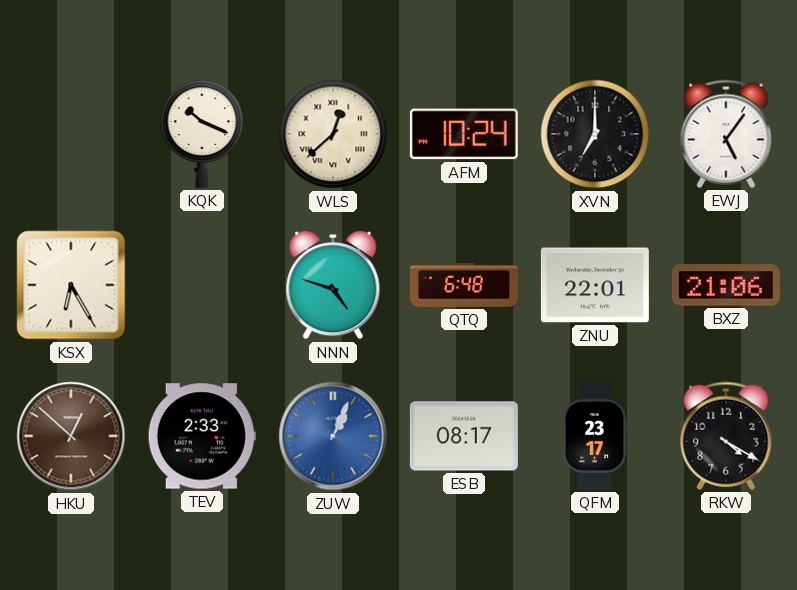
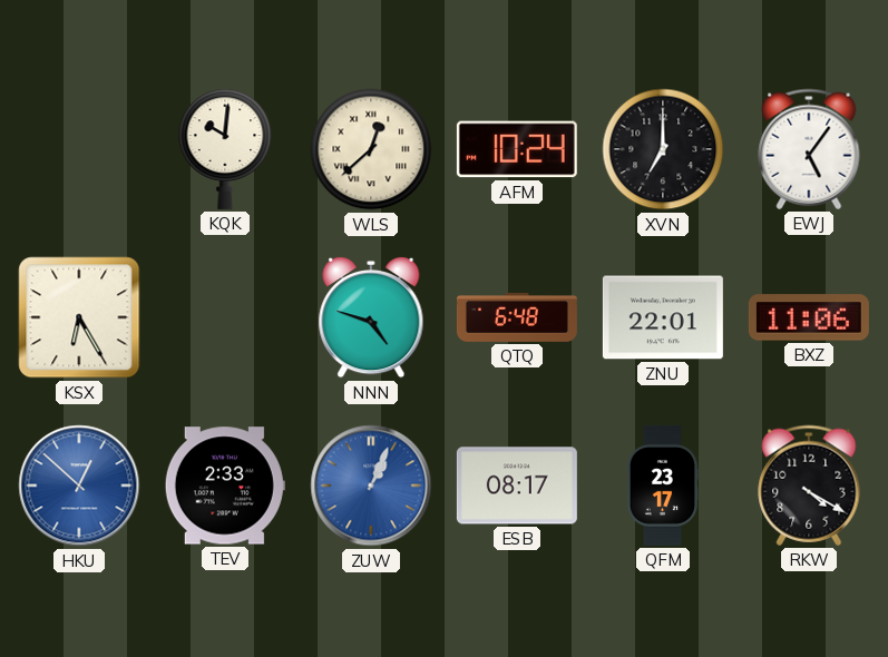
KQK: 10:19 -> 10:01 (225, 149)
BXZ: 21:06 -> 11:06 (809, 317)
HKU dial: brown -> blue (79, 486)
